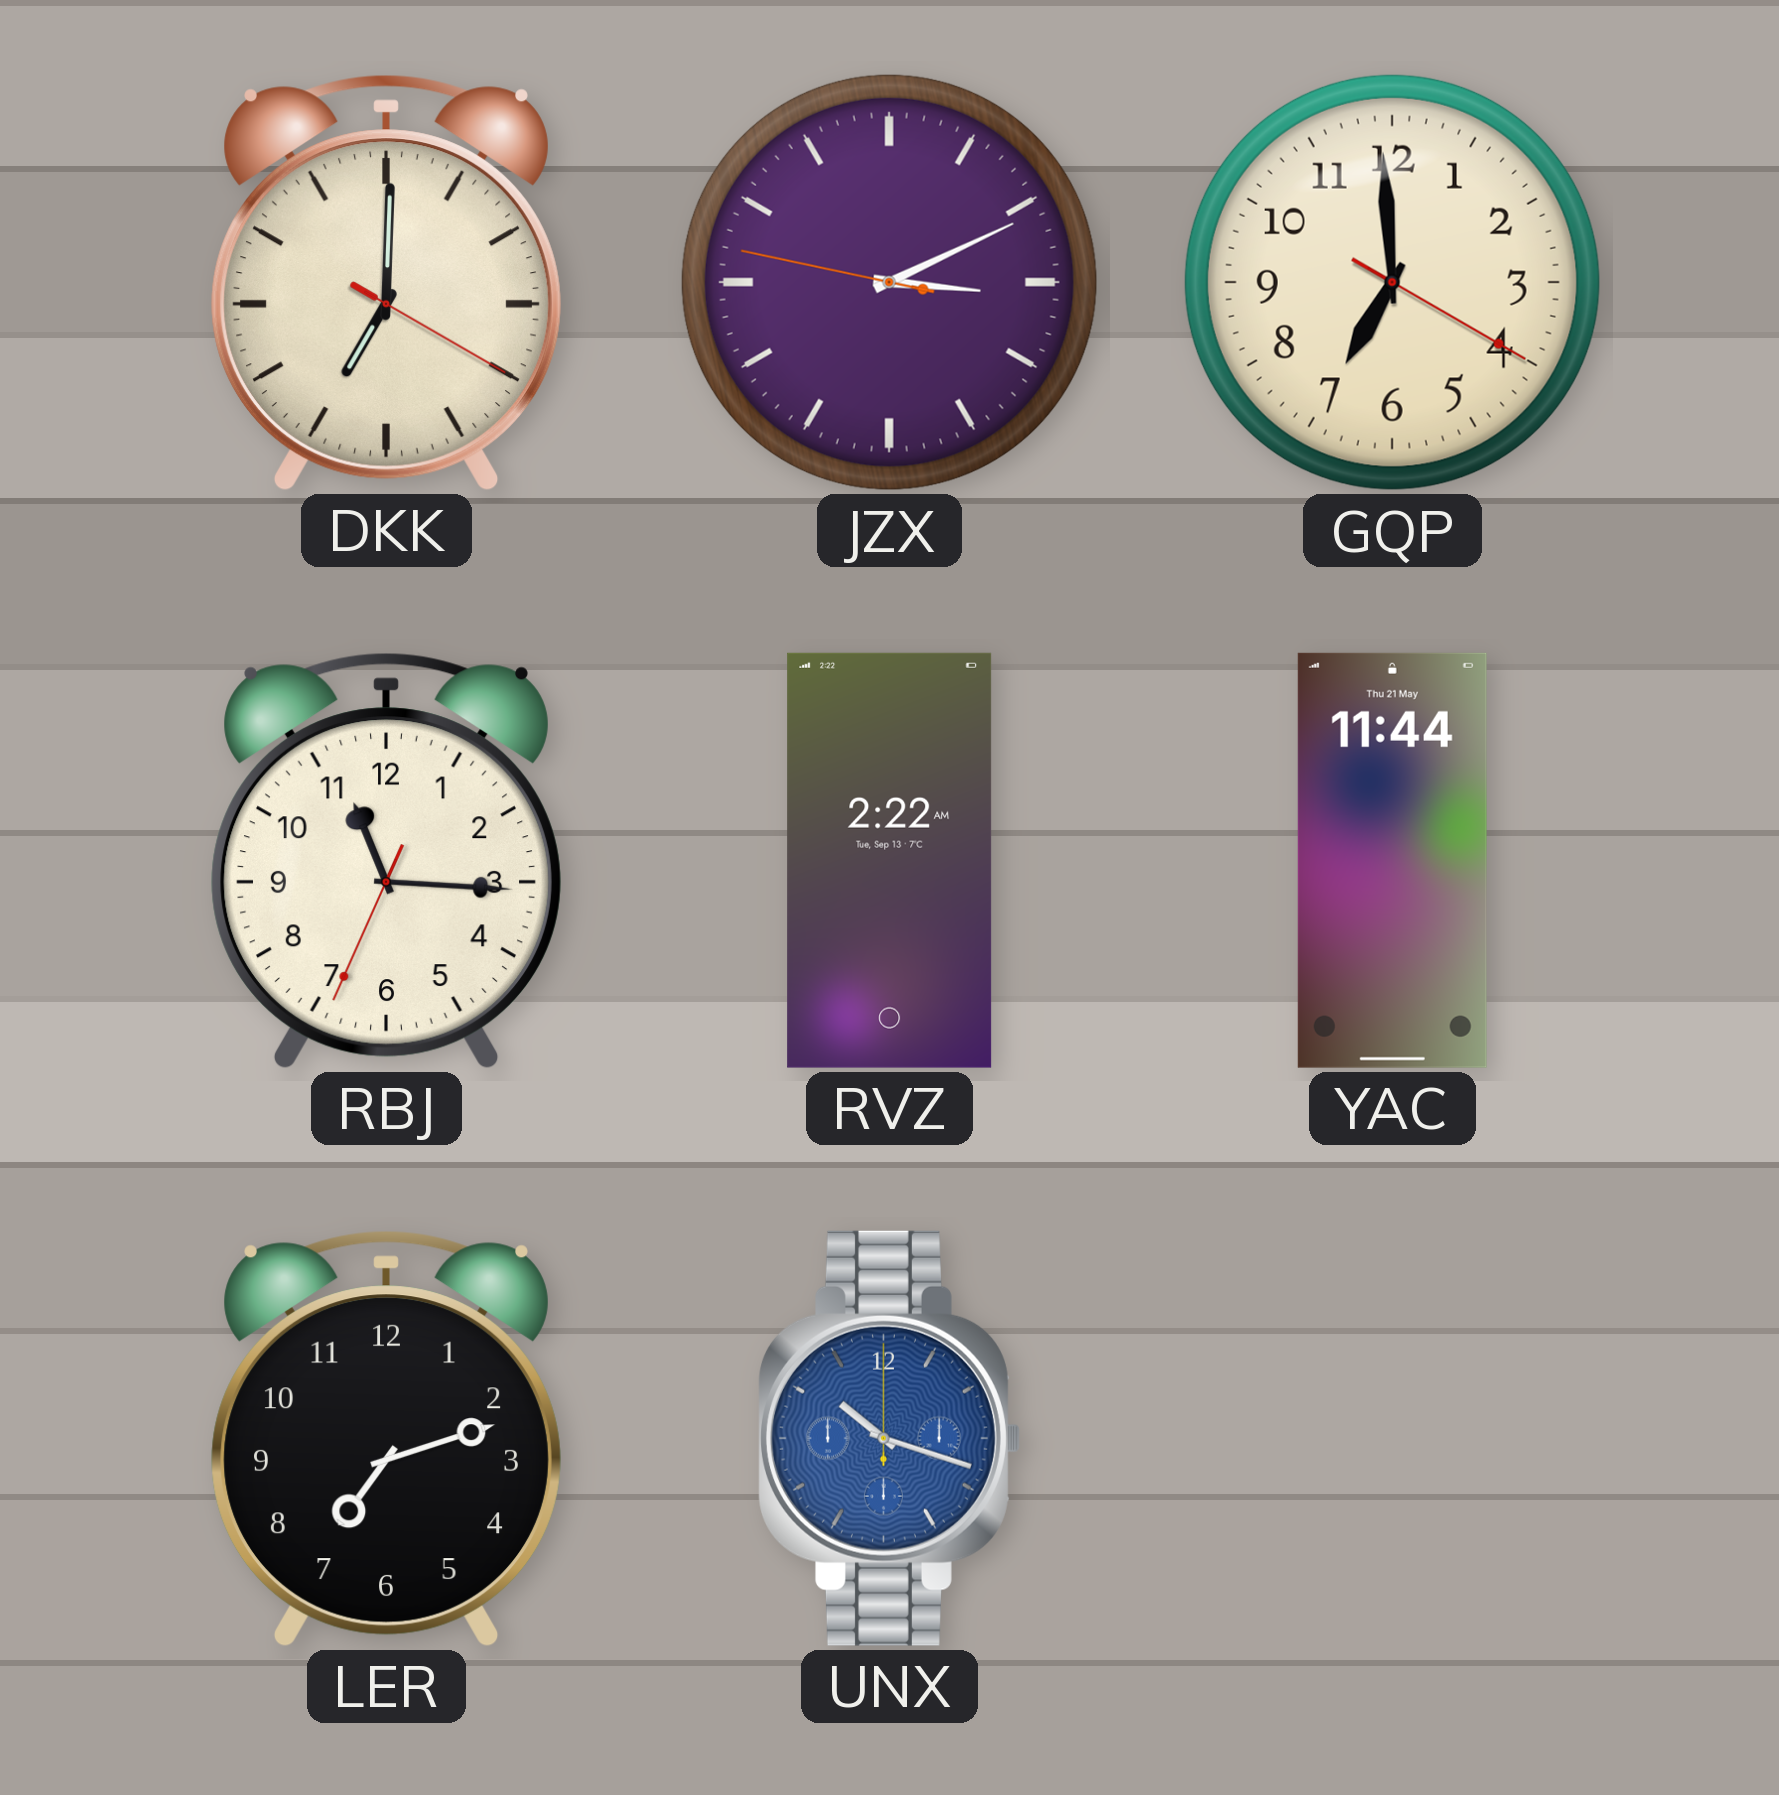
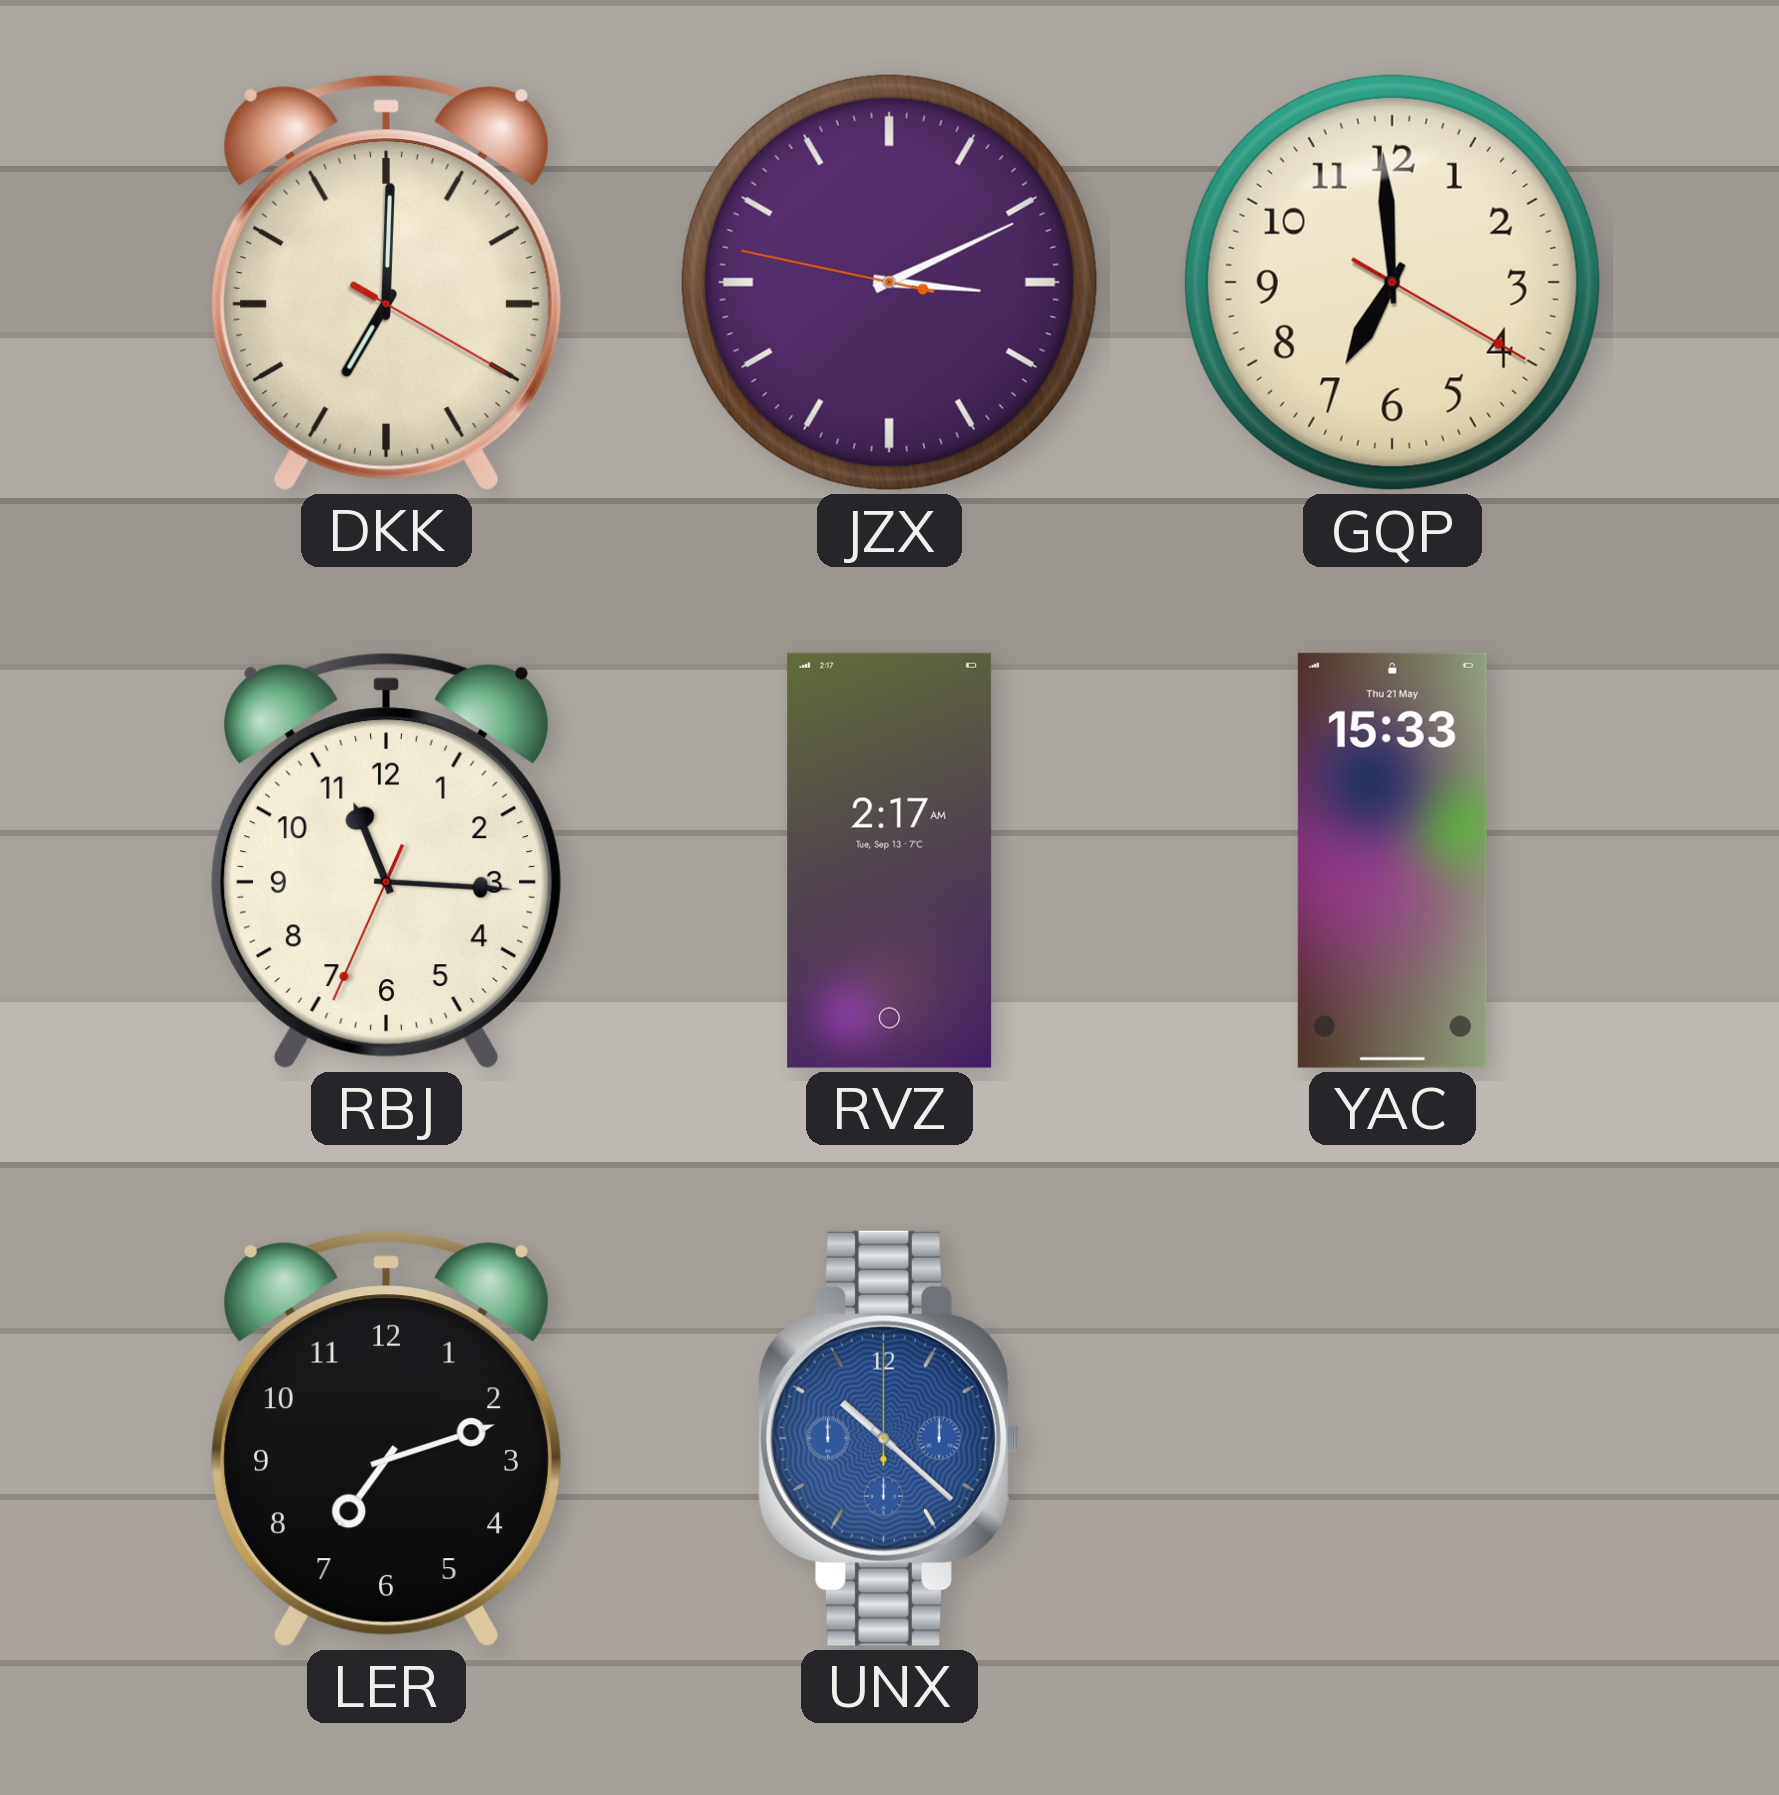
RVZ: 2:22 -> 2:17 (890, 860)
YAC: 11:44 -> 15:33 (1392, 860)
UNX: 10:18 -> 10:22 (889, 1438)
